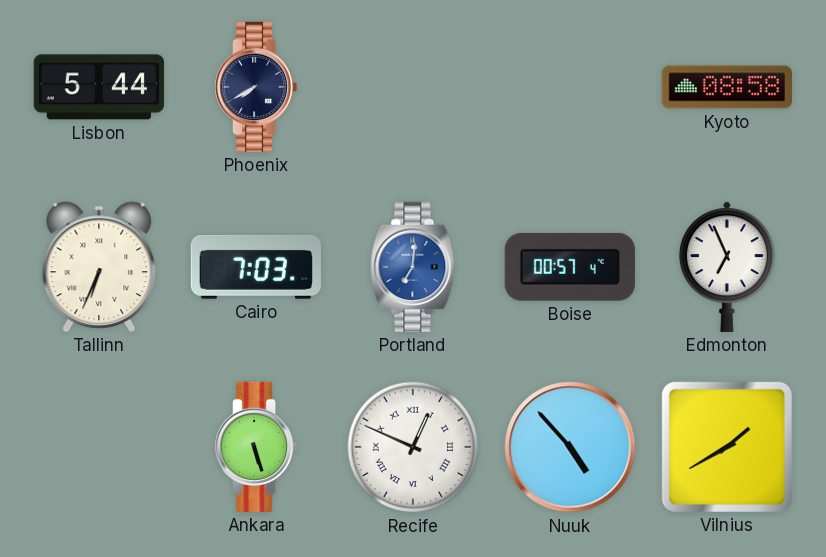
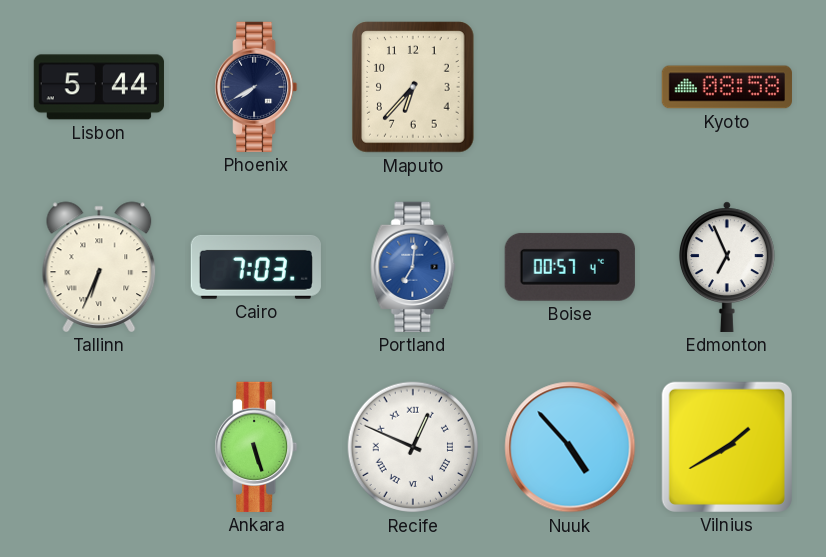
Maputo: none -> 6:37 (413, 87)
